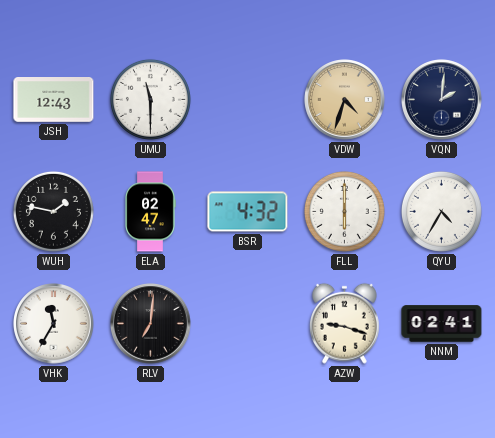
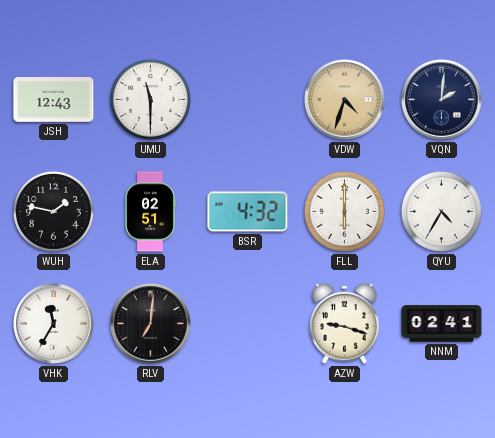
ELA: 02:47 -> 02:51 (150, 212)
